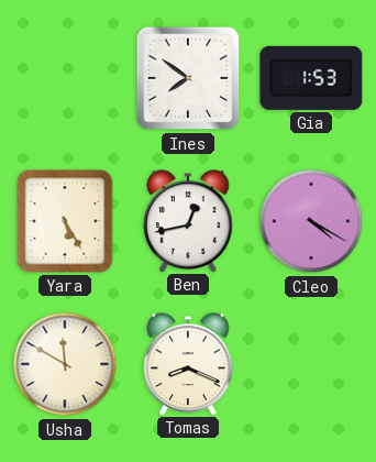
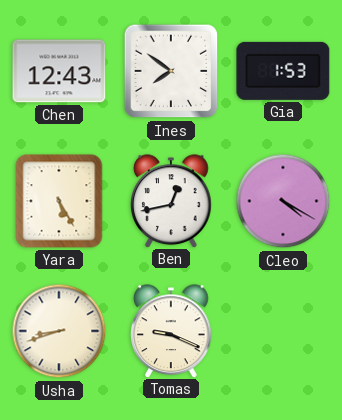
Chen: none -> 12:43 (59, 71)
Usha: 11:50 -> 8:42 (59, 331)
Tomas: 8:19 -> 9:19 (171, 331)
